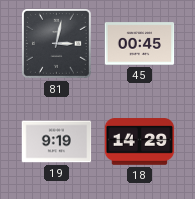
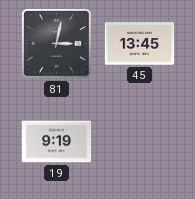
45: 00:45 -> 13:45 (140, 44)
18: 14:29 -> none (140, 142)
